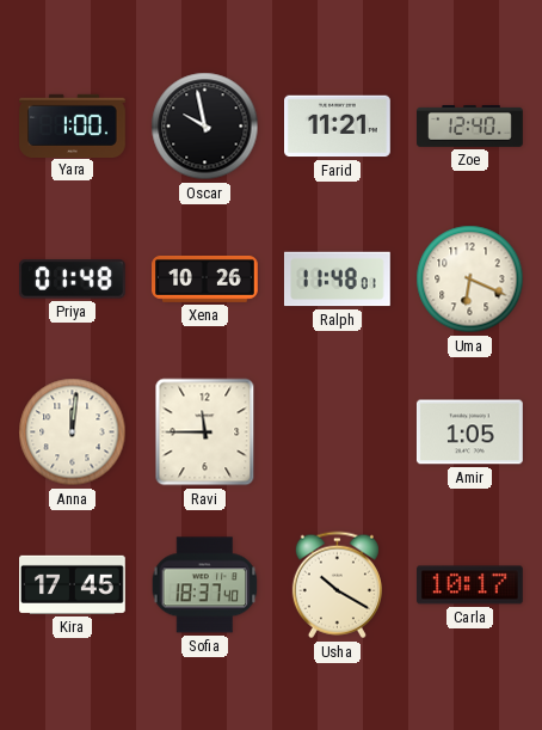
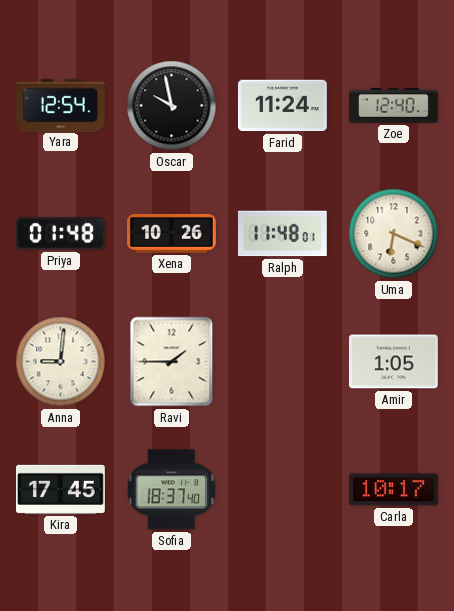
Yara: 1:00 -> 12:54 (61, 105)
Farid: 11:21 -> 11:24 (283, 106)
Anna: 12:01 -> 9:01 (61, 362)
Ravi: 11:45 -> 1:45 (172, 362)
Usha: 10:20 -> none (337, 585)
